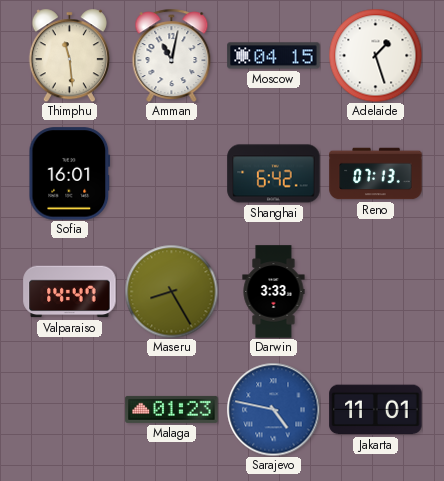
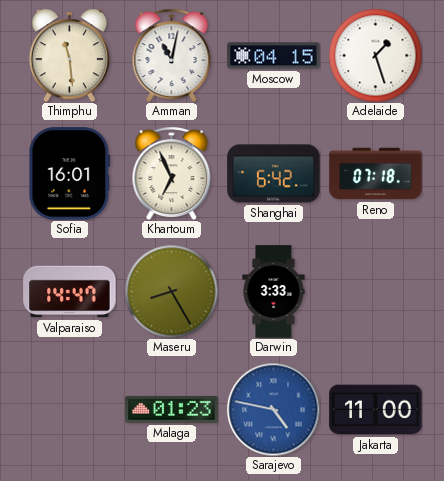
Khartoum: none -> 6:56 (172, 173)
Reno: 07:13 -> 07:18 (376, 174)
Jakarta: 11:01 -> 11:00 (376, 410)
